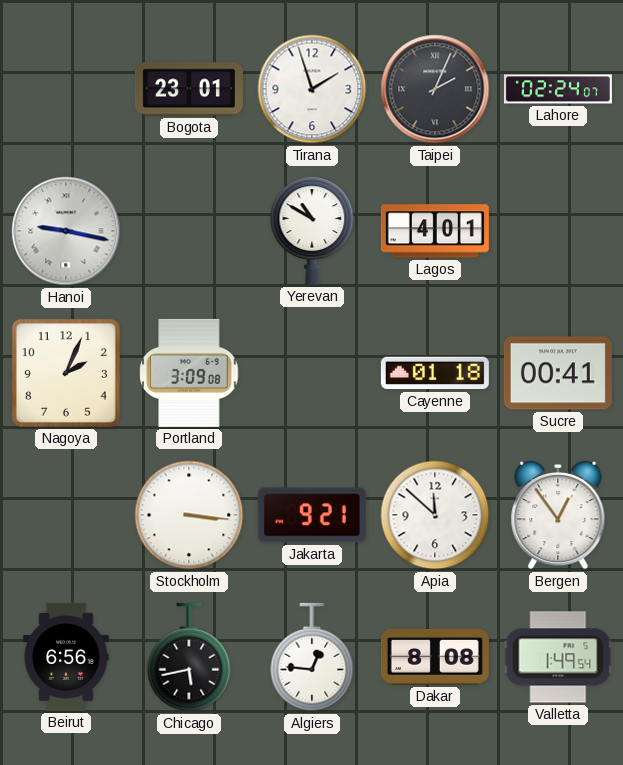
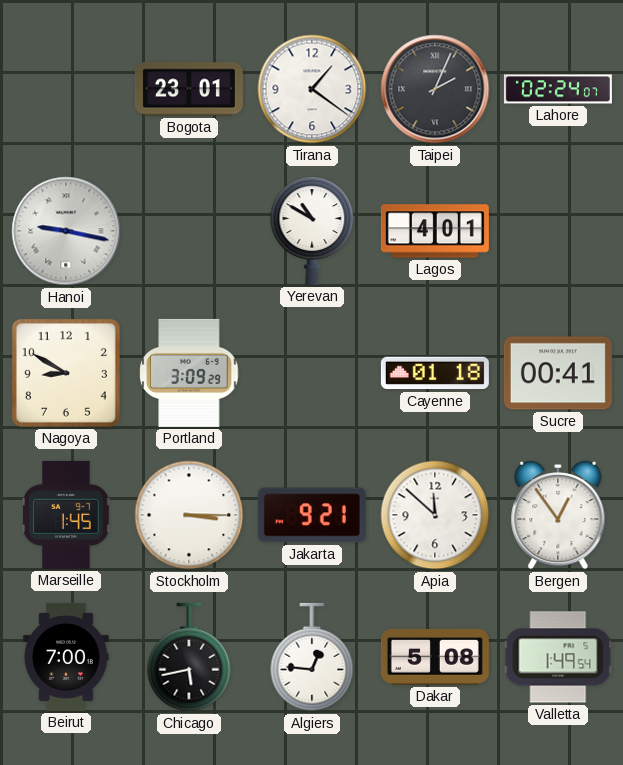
Tirana: 1:57 -> 1:21 (312, 89)
Nagoya: 2:04 -> 8:50 (66, 373)
Portland: 3:09:08 -> 3:09:29 (189, 373)
Marseille: none -> 1:45 (66, 515)
Stockholm: 3:16 -> 3:15 (189, 515)
Beirut: 6:56 -> 7:00 (66, 657)
Dakar: 8:08 -> 5:08 (435, 658)
